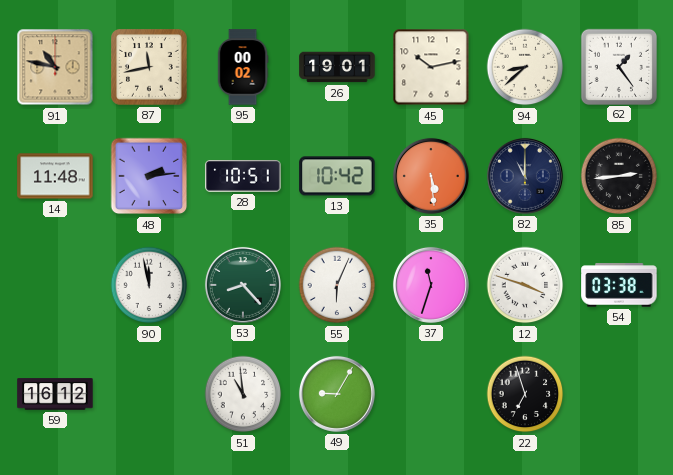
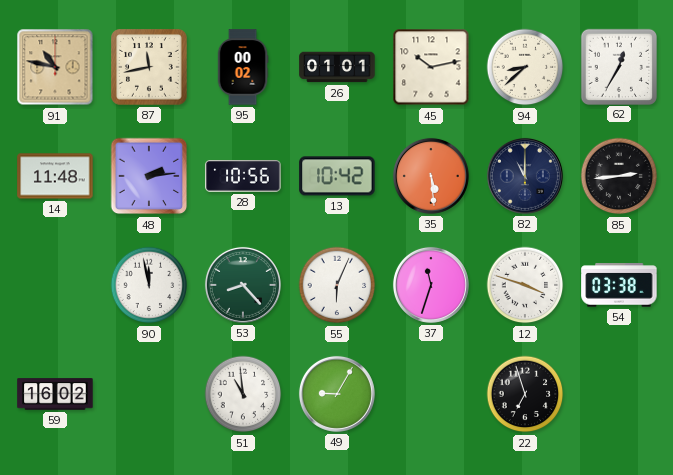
26: 19:01 -> 01:01 (337, 67)
62: 1:24 -> 12:35 (618, 66)
28: 10:51 -> 10:56 (243, 177)
59: 16:12 -> 16:02 (55, 394)
